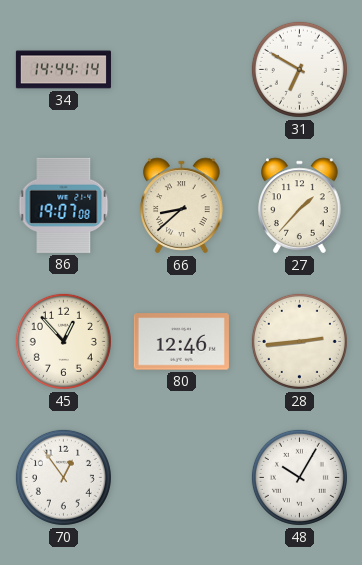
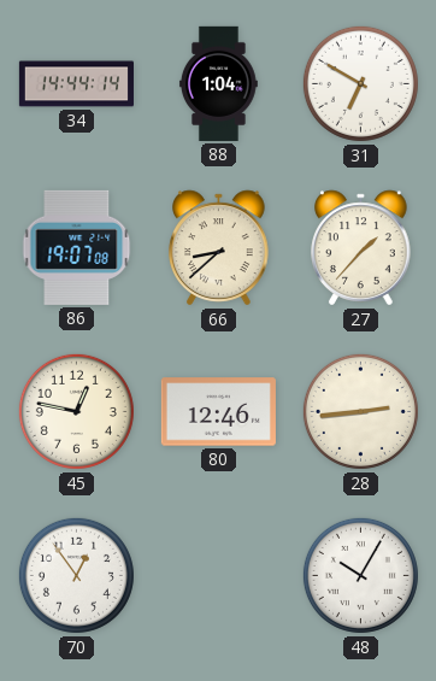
88: none -> 1:04 (218, 83)
45: 12:53 -> 12:47 (76, 411)
